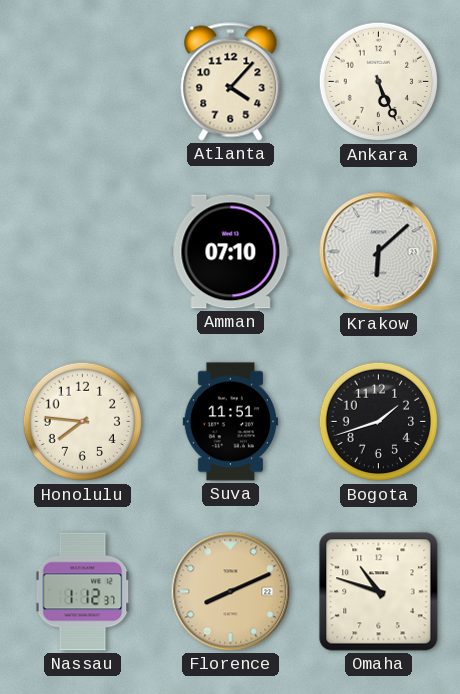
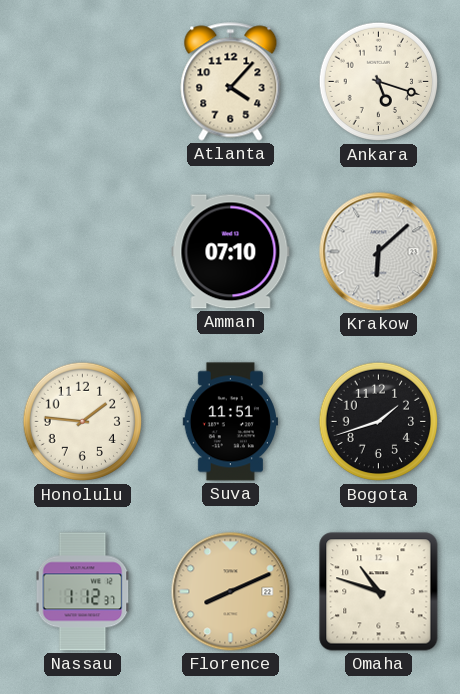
Ankara: 5:26 -> 5:18 (379, 82)
Honolulu: 7:46 -> 1:46 (83, 422)
